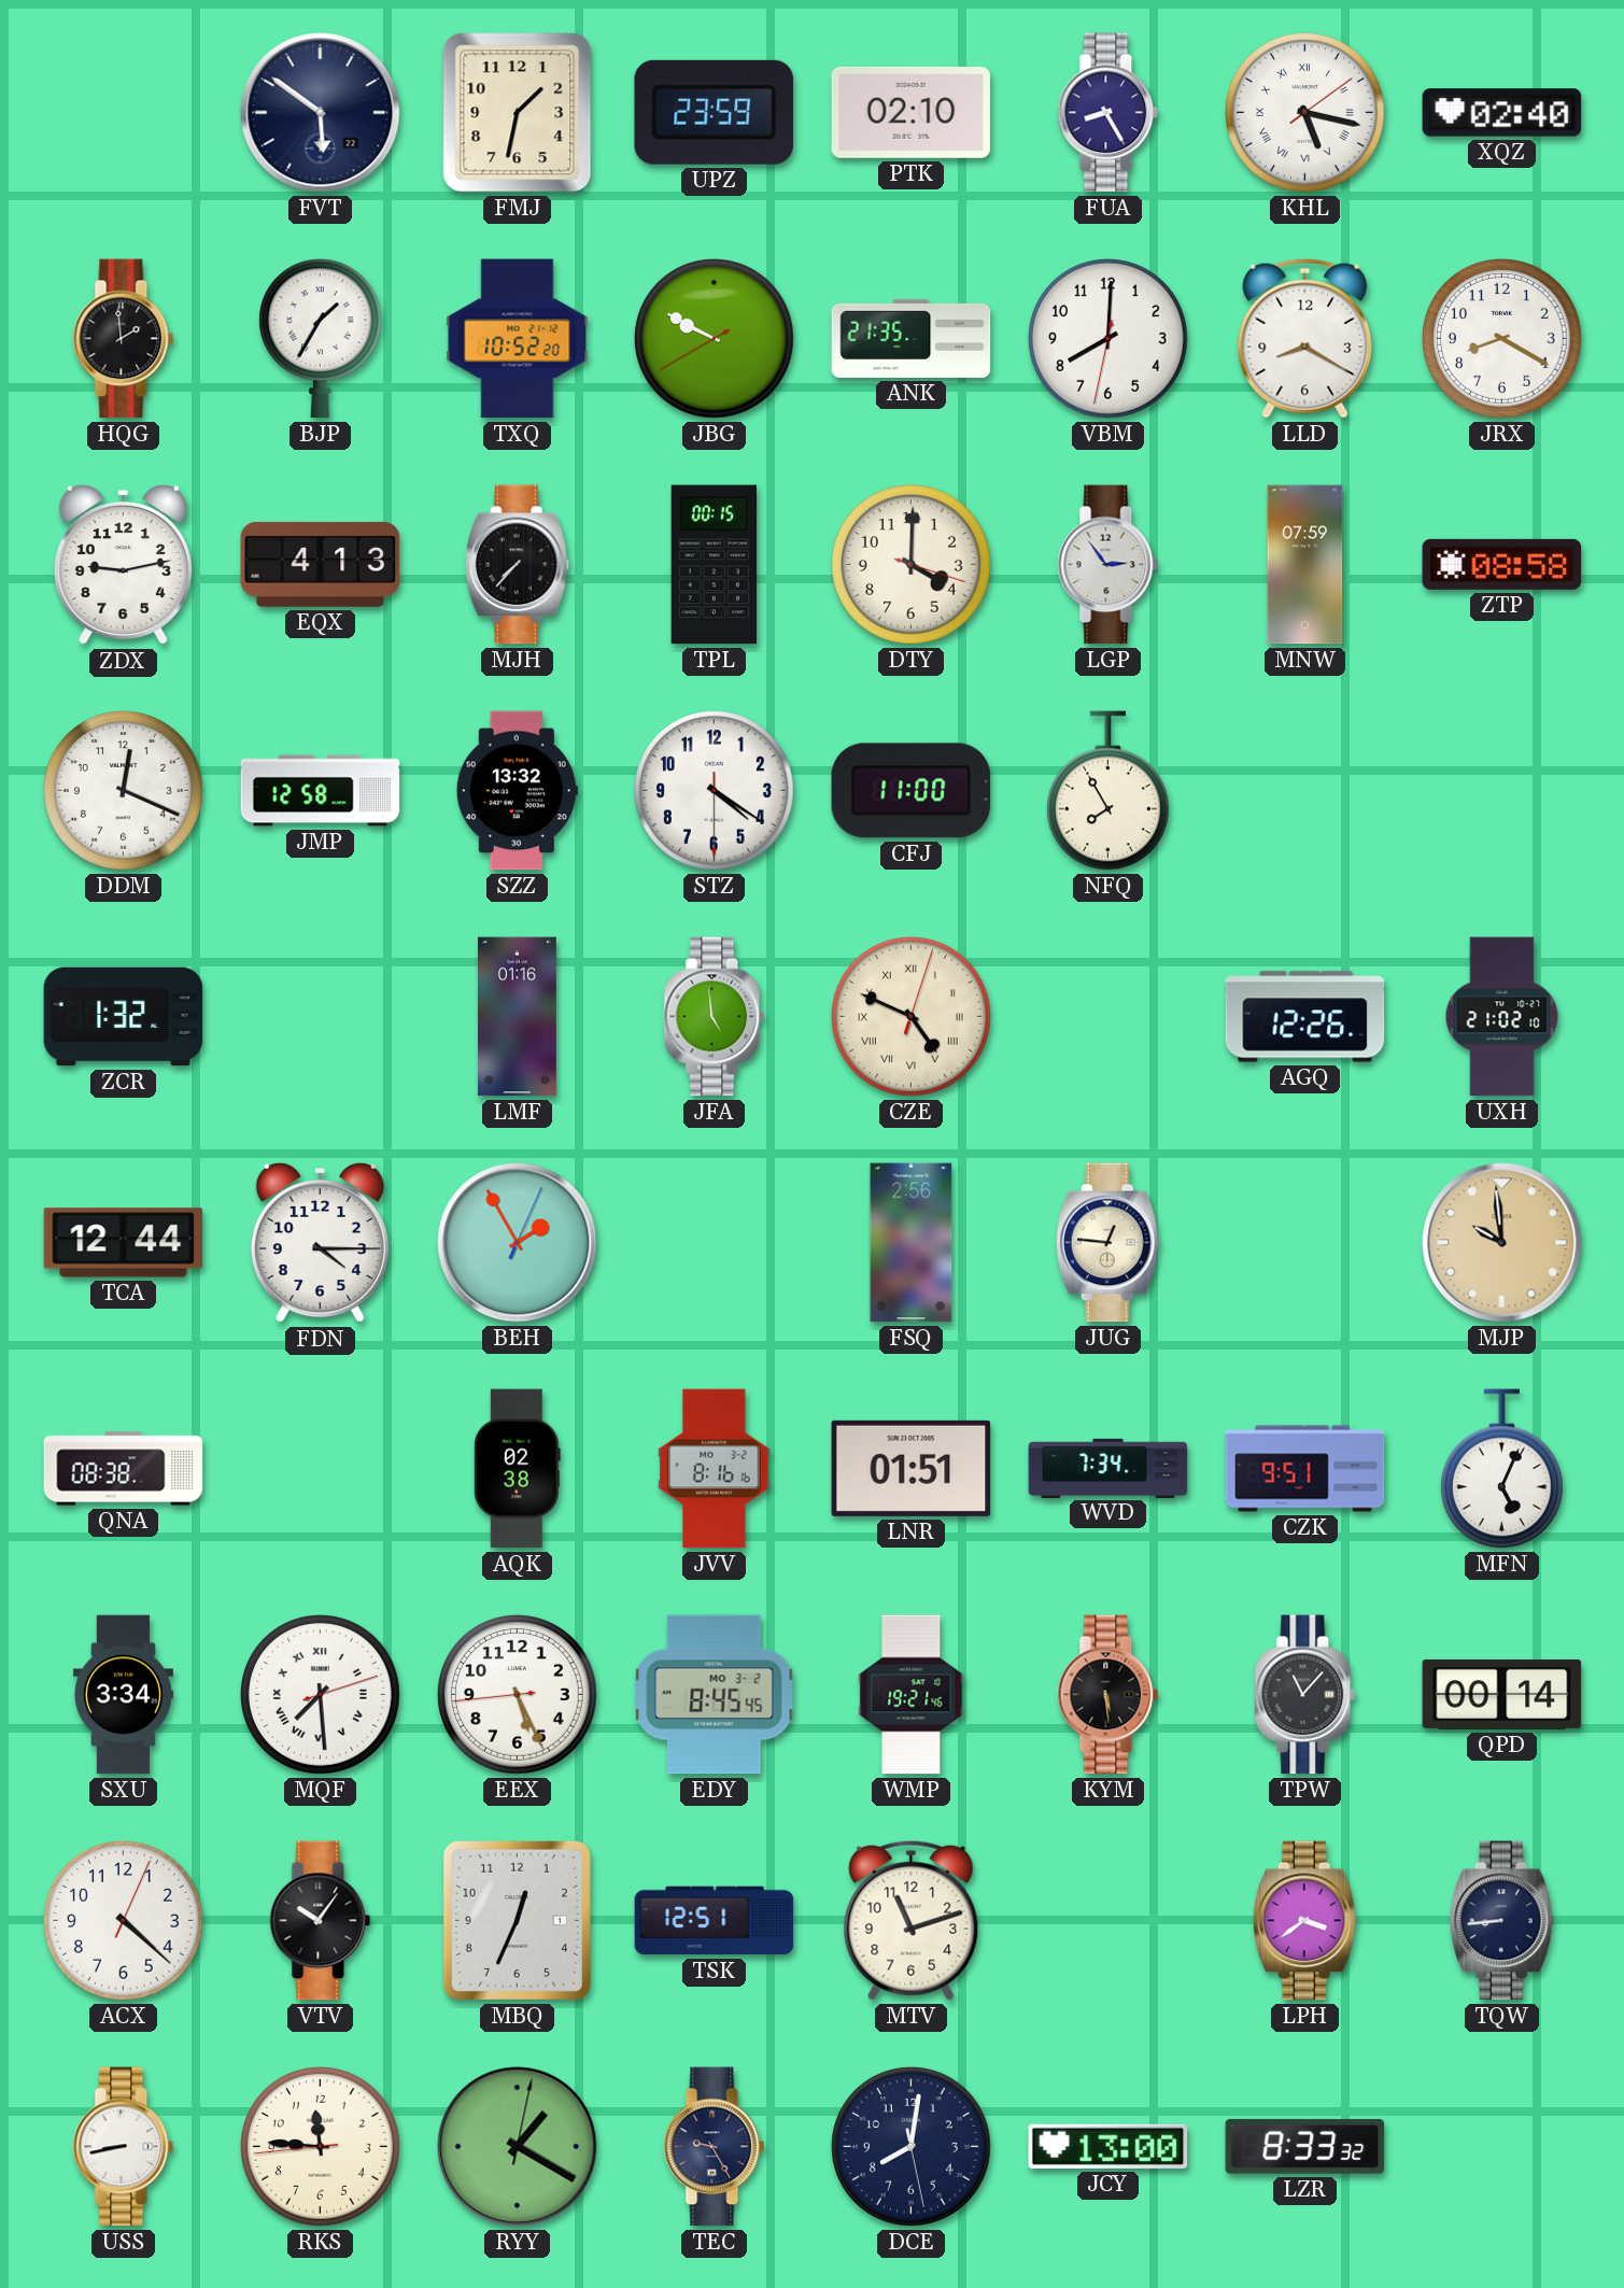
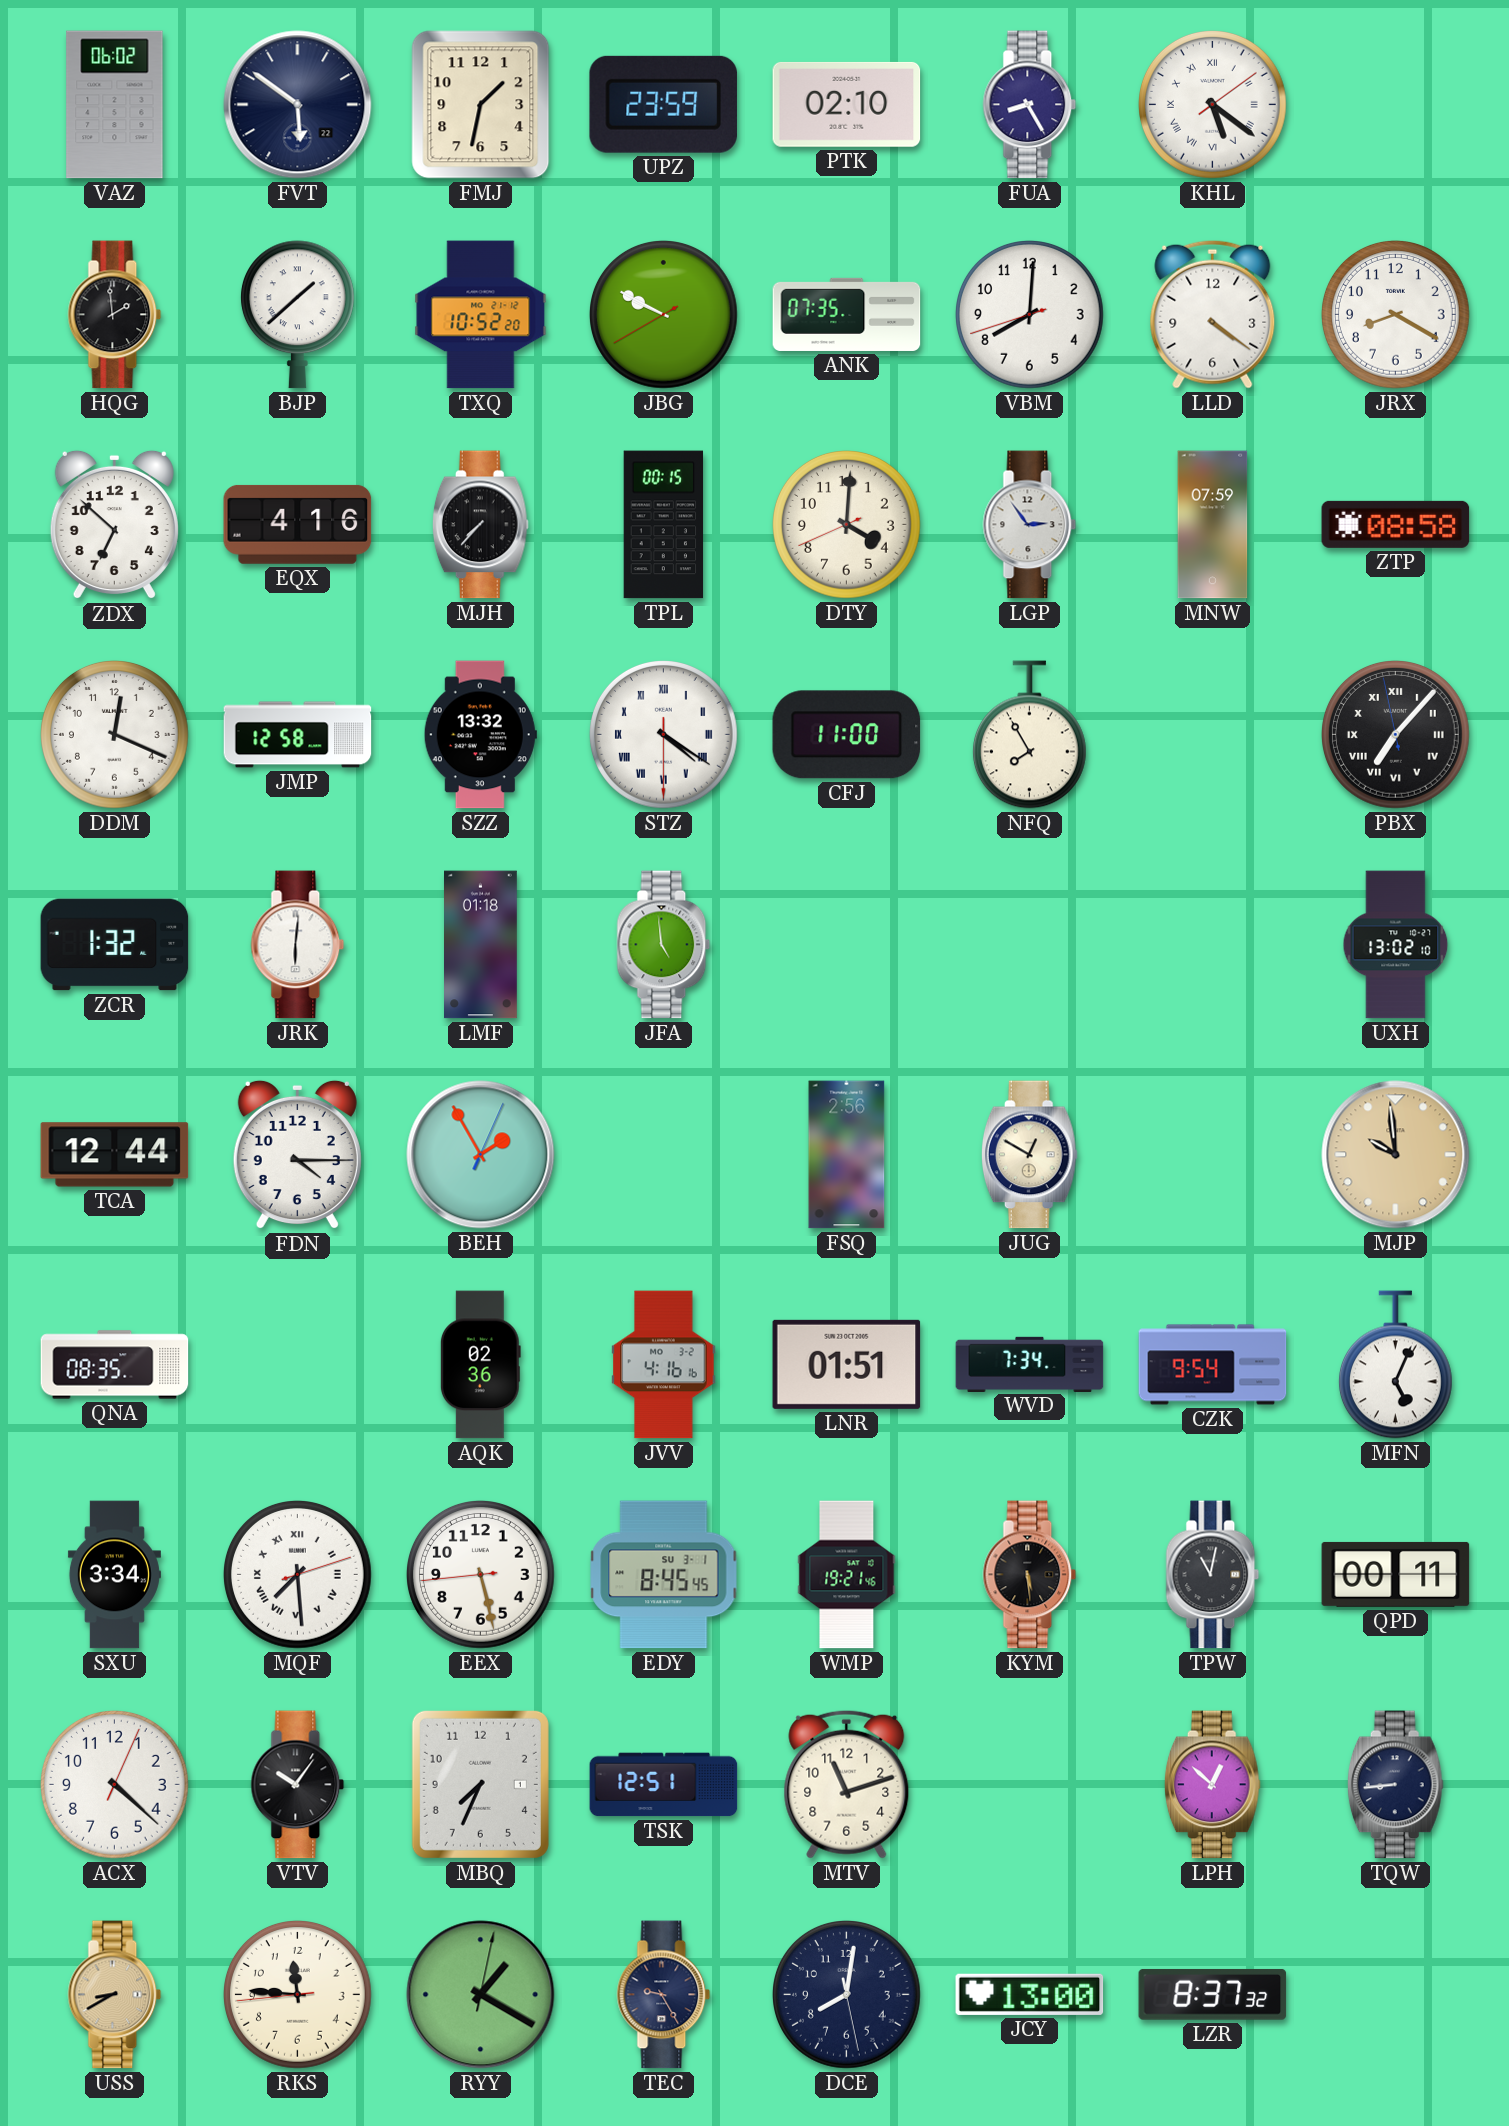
VAZ: none -> 06:02 (115, 105)
KHL: 5:17 -> 5:21 (1213, 105)
XQZ: 02:40 -> none (1502, 113)
BJP: 1:35 -> 1:38 (297, 315)
ANK: 21:35 -> 07:35 (847, 314)
VBM: 8:00:32 -> 8:00:42 (1030, 315)
LLD: 8:20 -> 4:21 (1213, 314)
ZDX: 9:13 -> 6:52 (114, 525)
EQX: 4:13 -> 4:16 (298, 524)
DTY: 4:00:18 -> 4:00:41 (847, 525)
STZ numerals: Arabic -> Roman (664, 735)
PBX: none -> 7:06 (1396, 735)
JRK: none -> 6:01 (298, 945)
LMF: 01:16 -> 01:18 (481, 945)
CZE: 4:49 -> none (912, 1017)
AGQ: 12:26 -> none (1305, 1017)
UXH: 21:02 -> 13:02 (1396, 945)
JUG: 12:46 -> 12:50 (1029, 1155)
QNA: 08:38 -> 08:35 (115, 1365)
AQK: 02:38 -> 02:36 (480, 1365)
JVV: 8:16 -> 4:16 (664, 1365)
CZK: 9:51 -> 9:54 (1213, 1365)
EEX: 5:25 -> 5:27 (481, 1575)
EDY date: MO 3-2 -> SU 3-1 (664, 1575)
TPW: 11:07 -> 11:02 (1213, 1575)
QPD: 00:14 -> 00:11 (1396, 1574)
MBQ: 12:34 -> 7:34 (480, 1784)
LPH: 3:39 -> 12:52 (1212, 1785)
USS: 8:43 -> 8:40 (115, 1995)
USS dial: white -> champagne (115, 1995)
LZR: 8:33 -> 8:37 (1213, 1995)
